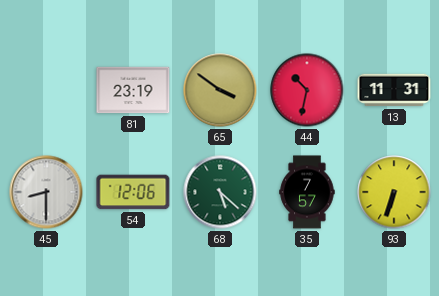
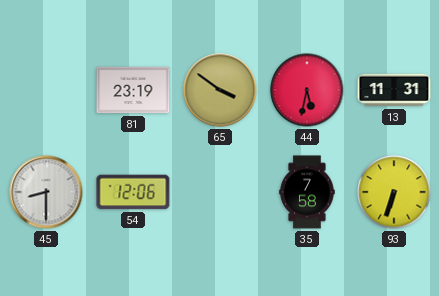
44: 10:32 -> 5:32 (307, 90)
68: 5:22 -> none (220, 192)
35: 7:57 -> 7:58 (307, 192)
